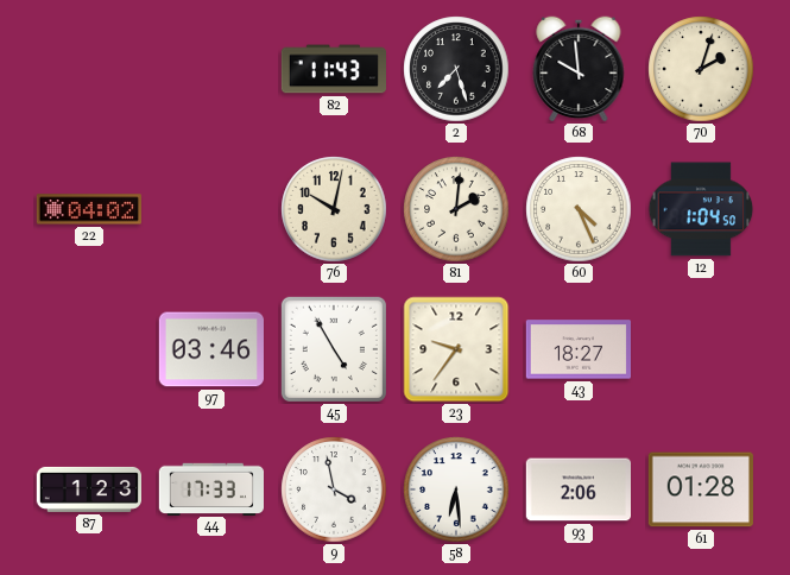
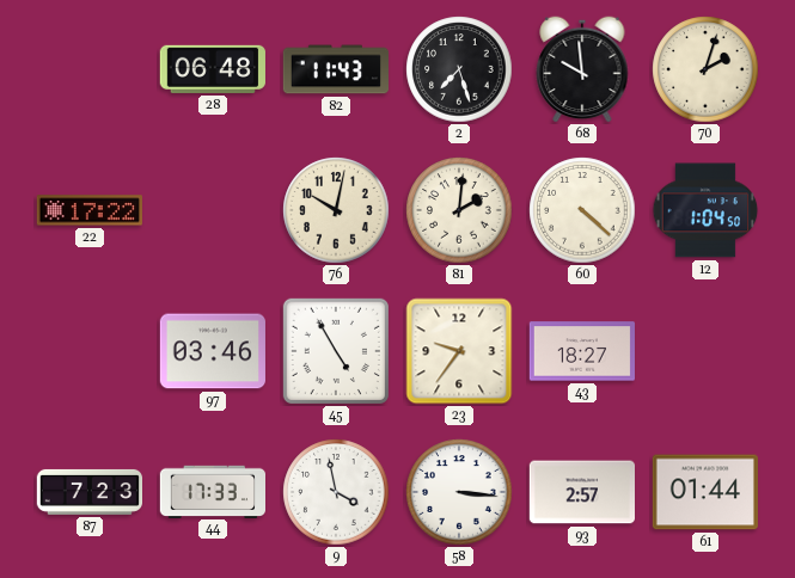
28: none -> 06:48 (213, 69)
22: 04:02 -> 17:22 (90, 210)
60: 4:26 -> 4:22 (582, 210)
87: 1:23 -> 7:23 (88, 492)
58: 6:29 -> 3:16 (459, 492)
93: 2:06 -> 2:57 (581, 492)
61: 01:28 -> 01:44 (704, 492)
